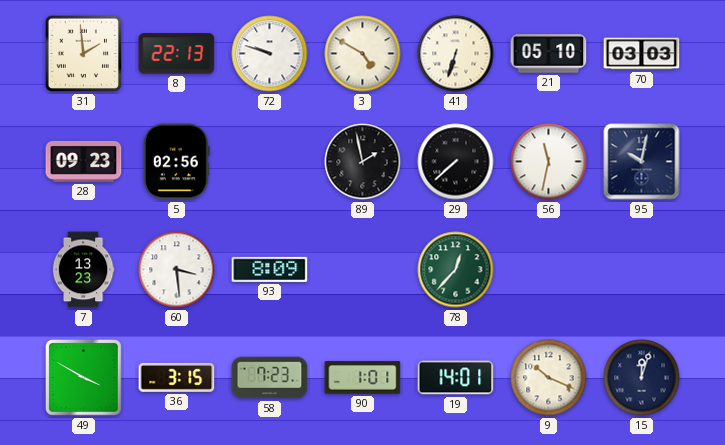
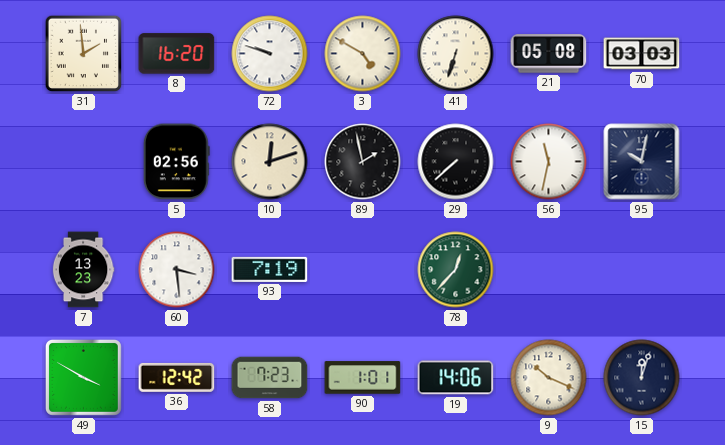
8: 22:13 -> 16:20 (177, 54)
21: 05:10 -> 05:08 (549, 54)
28: 09:23 -> none (84, 161)
10: none -> 12:12 (270, 162)
93: 8:09 -> 7:19 (270, 269)
36: 3:15 -> 12:42 (177, 377)
19: 14:01 -> 14:06 (456, 378)
